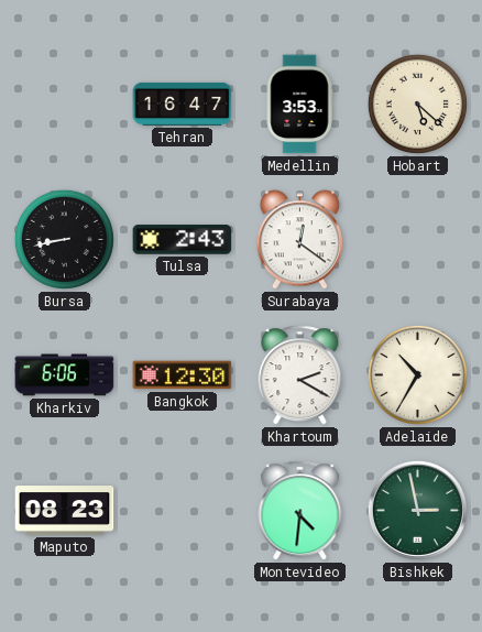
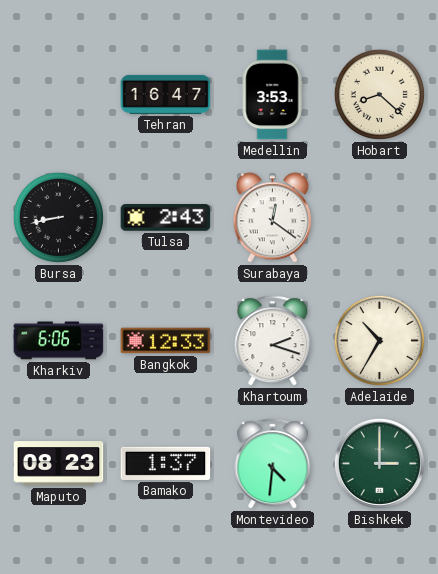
Hobart: 5:22 -> 8:22 (379, 94)
Bangkok: 12:30 -> 12:33 (166, 341)
Khartoum: 2:20 -> 2:18 (273, 341)
Bamako: none -> 1:37 (166, 463)
Bishkek: 2:58 -> 3:00 (379, 463)
